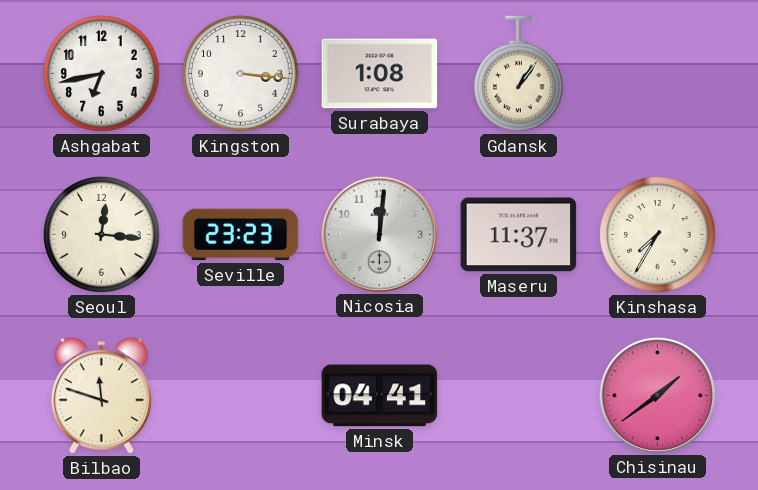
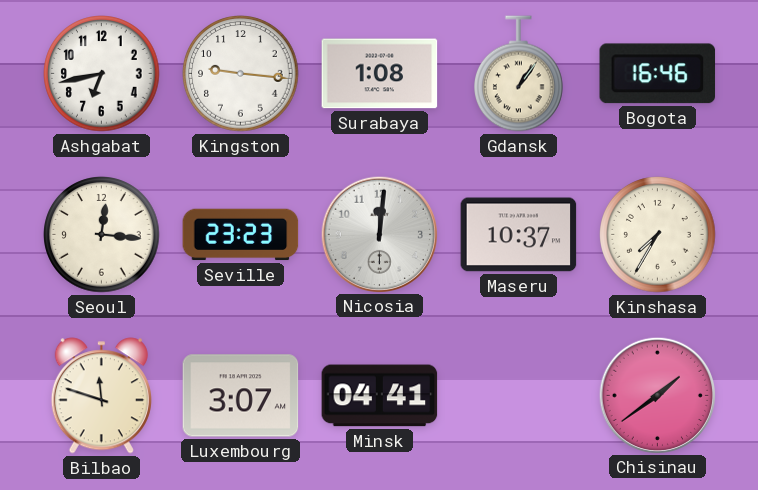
Kingston: 3:16 -> 9:16 (241, 74)
Bogota: none -> 16:46 (658, 74)
Maseru: 11:37 -> 10:37 (519, 235)
Luxembourg: none -> 3:07 (241, 396)
